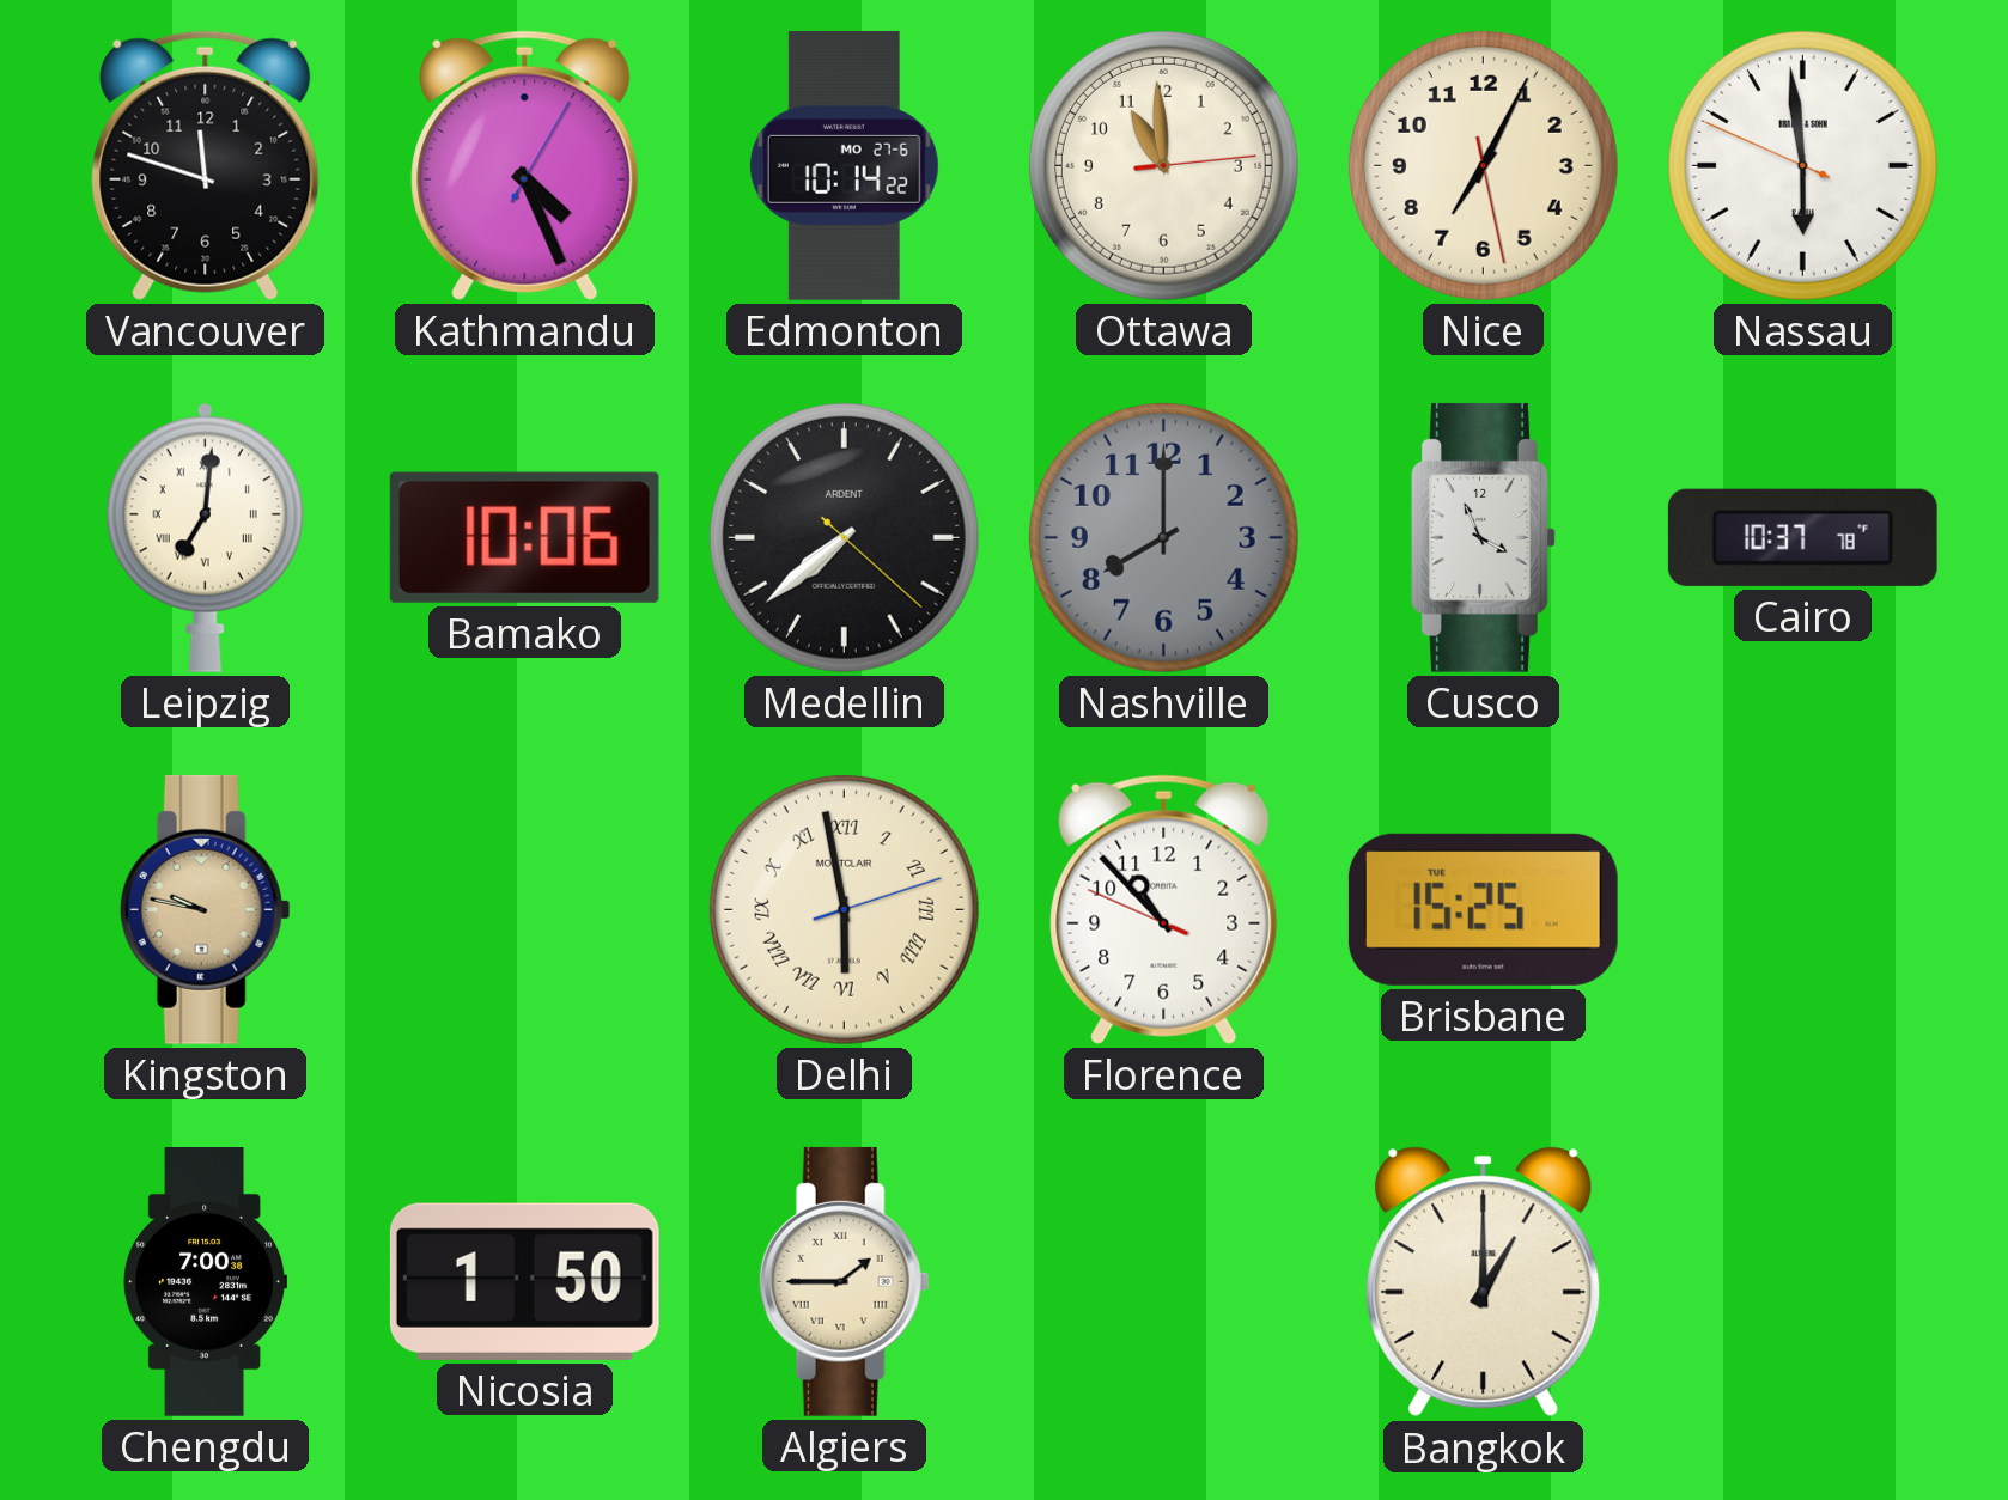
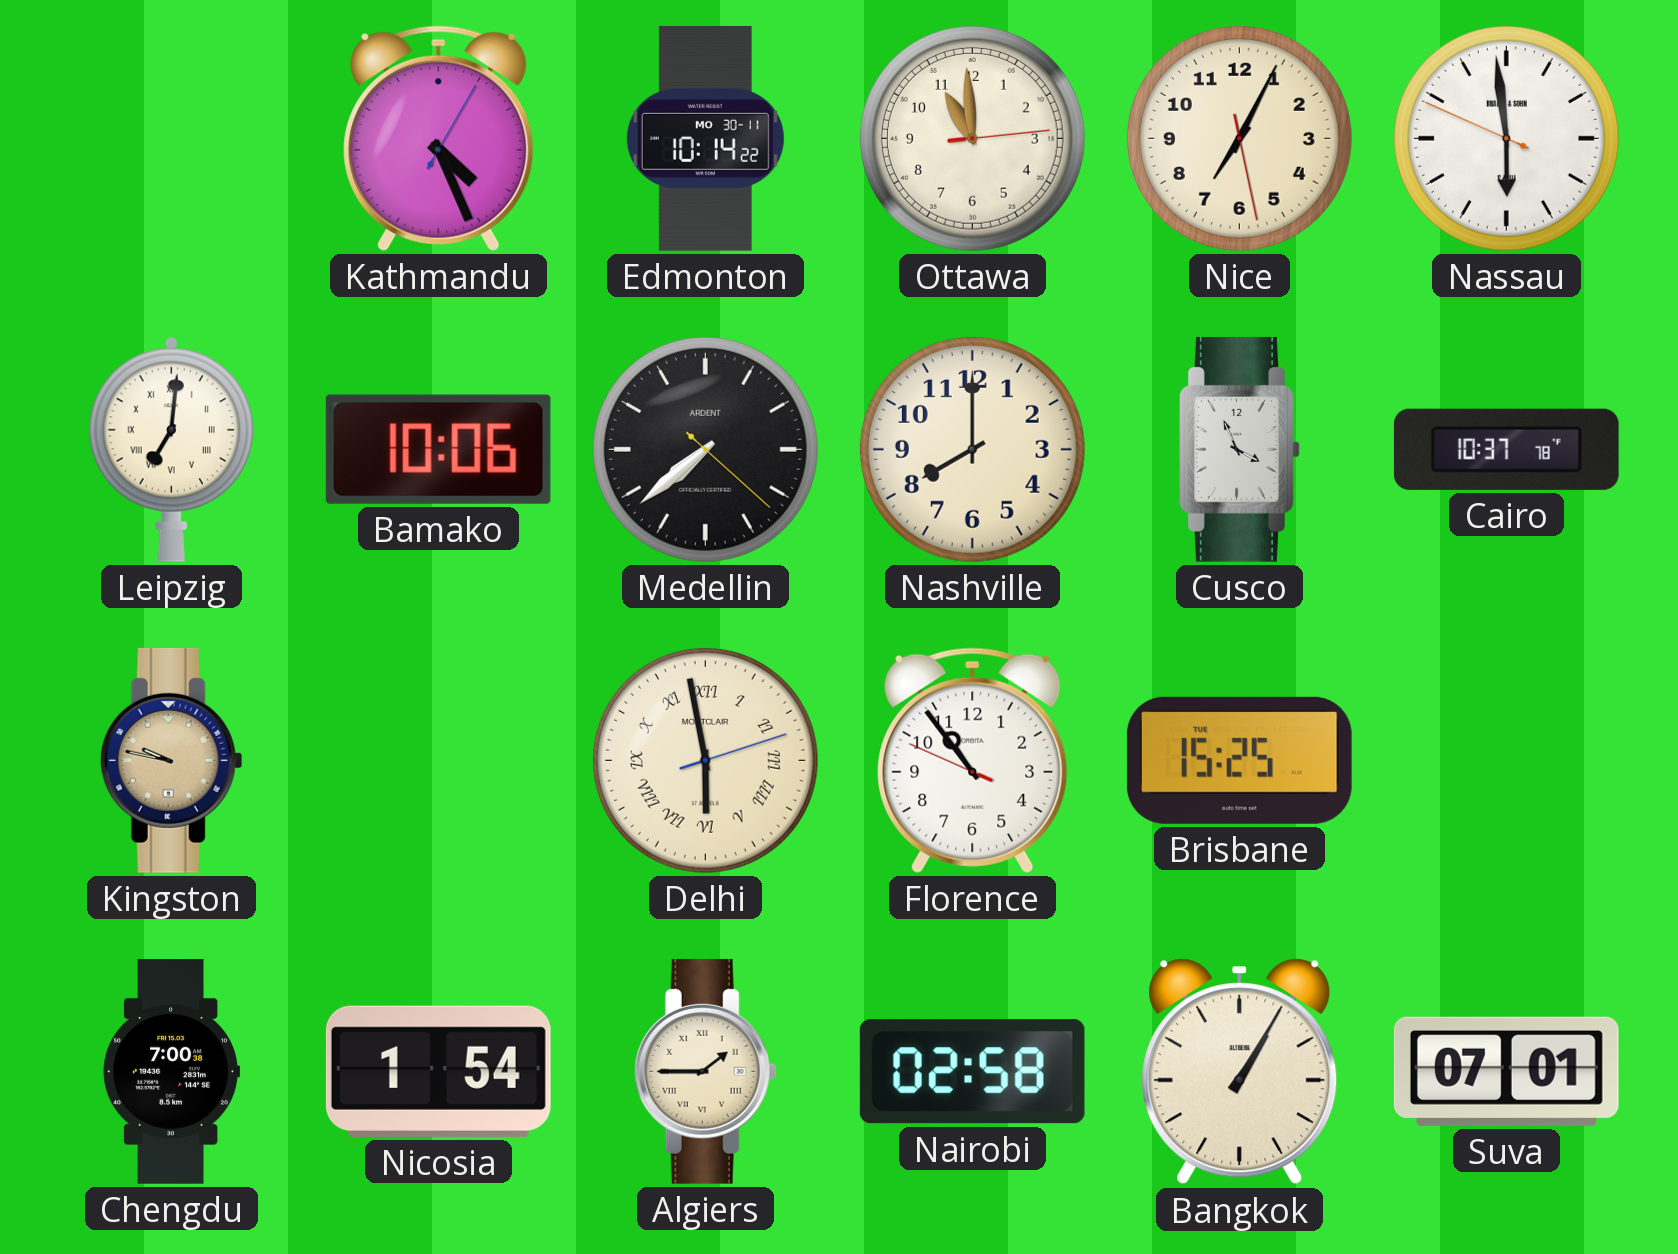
Vancouver: 11:48 -> none (206, 165)
Edmonton date: MO 27-6 -> MO 30-11 (705, 138)
Nashville dial: grey -> cream (972, 449)
Florence: 10:52 -> 10:53 (973, 760)
Nicosia: 1:50 -> 1:54 (438, 1071)
Nairobi: none -> 02:58 (972, 1072)
Bangkok: 1:00 -> 1:05 (1240, 1072)
Suva: none -> 07:01 (1506, 1071)
